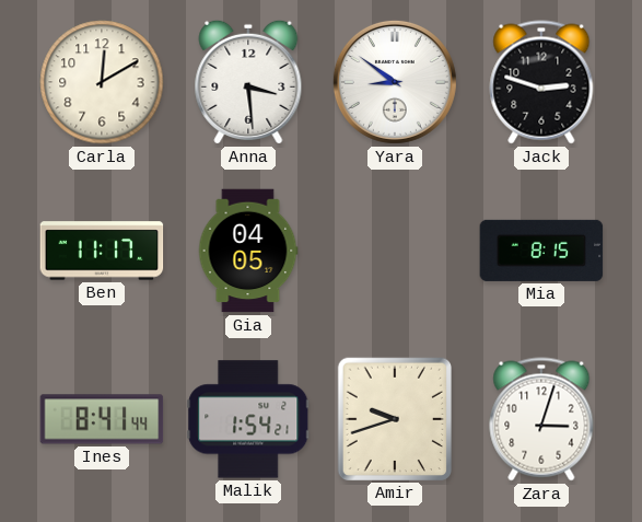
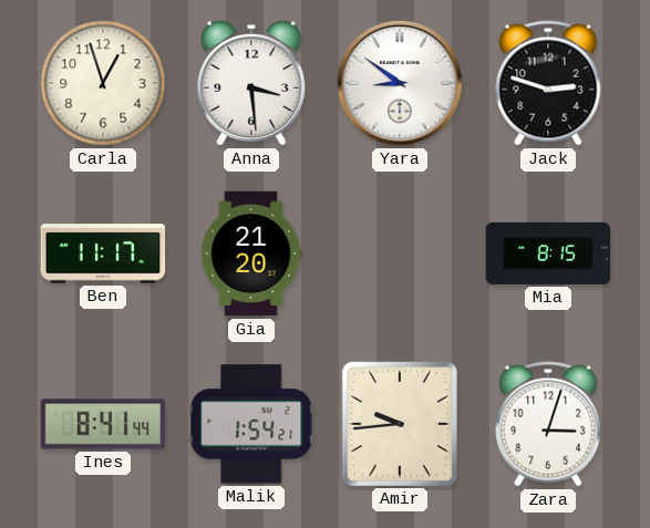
Carla: 12:10 -> 12:57 (103, 83)
Gia: 04:05 -> 21:20 (251, 253)
Amir: 9:42 -> 9:44 (399, 423)
